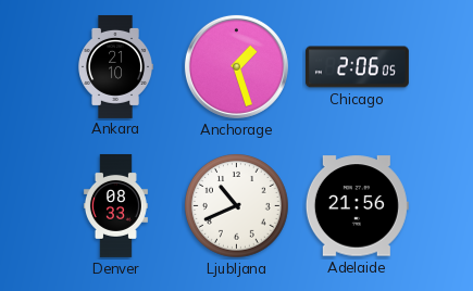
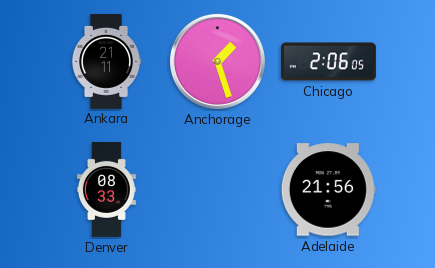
Ankara: 21:10 -> 21:11 (106, 61)
Ljubljana: 10:41 -> none (237, 206)
